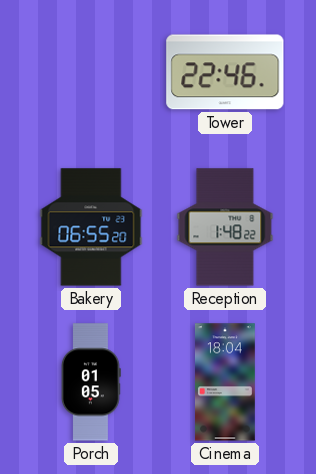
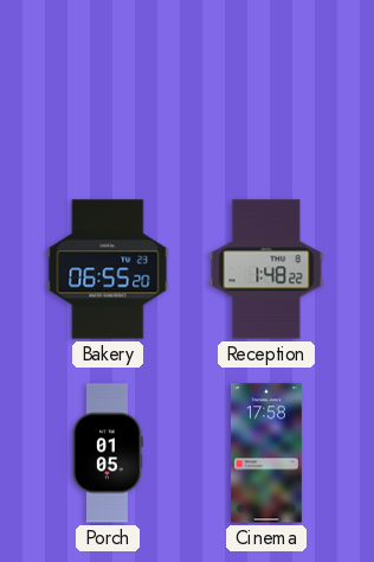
Tower: 22:46 -> none (225, 72)
Cinema: 18:04 -> 17:58 (267, 453)
